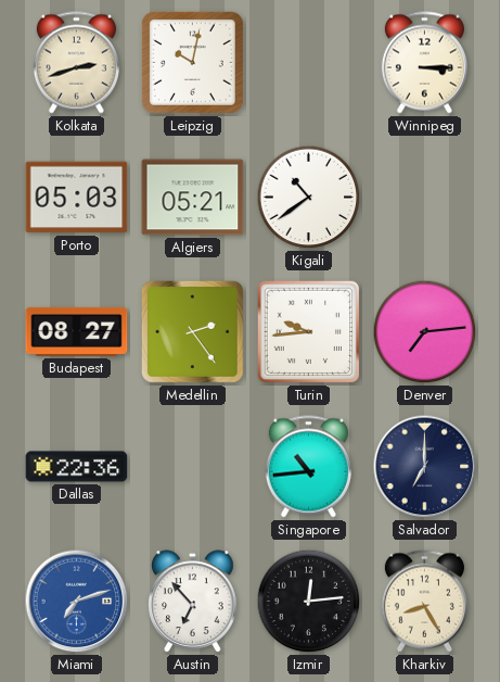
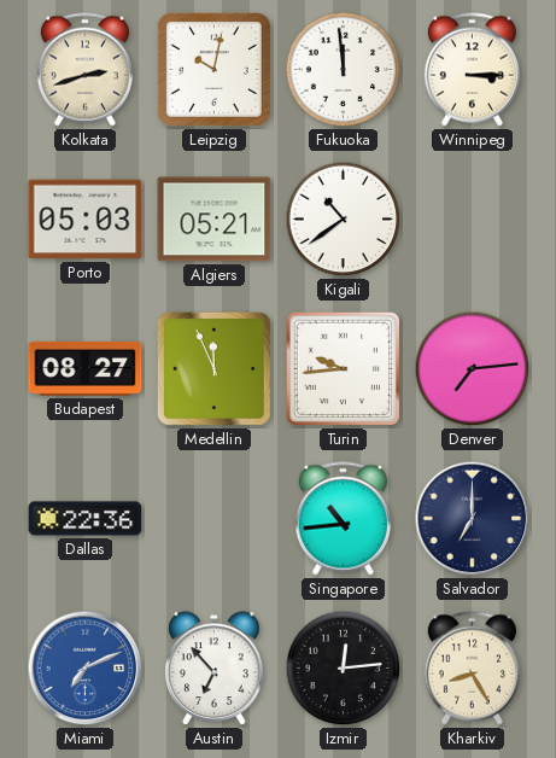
Fukuoka: none -> 11:59 (344, 70)
Medellin: 2:24 -> 11:56 (213, 368)
Miami: 7:12 -> 7:11 (86, 669)
